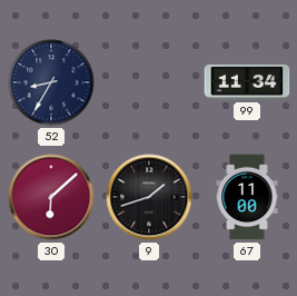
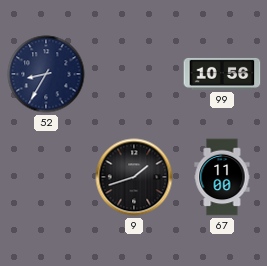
99: 11:34 -> 10:56 (222, 74)
30: 6:08 -> none (51, 197)
